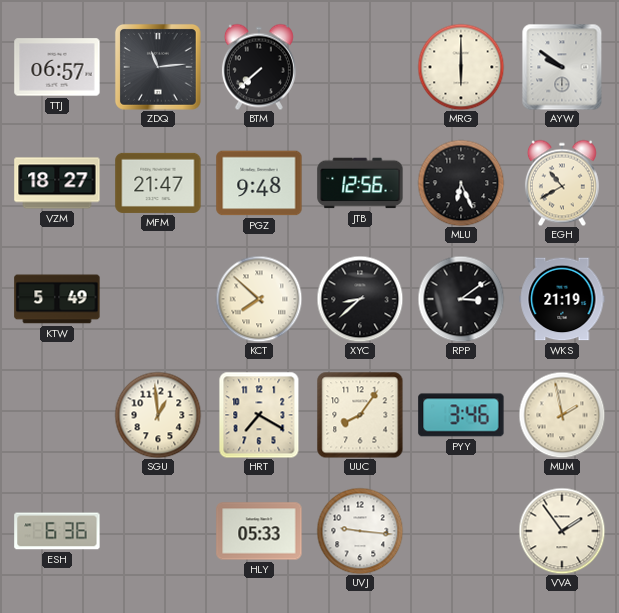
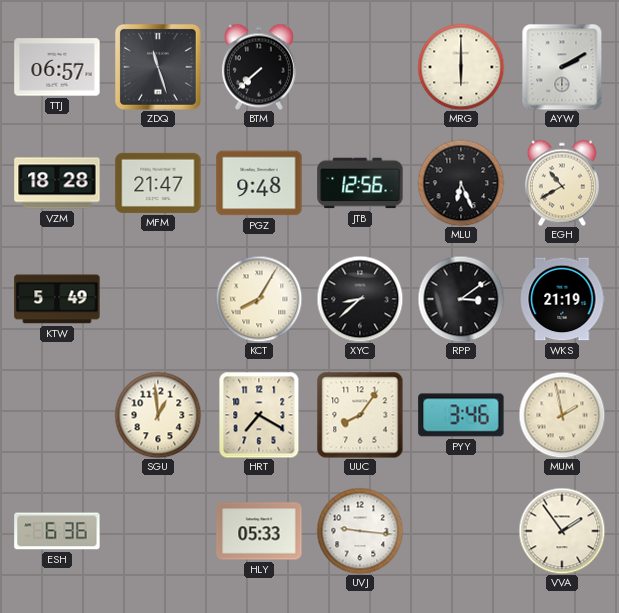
ZDQ: 11:14 -> 11:27 (158, 67)
AYW: 9:51 -> 2:10 (562, 67)
VZM: 18:27 -> 18:28 (57, 183)
KCT: 7:52 -> 8:05 (259, 299)
